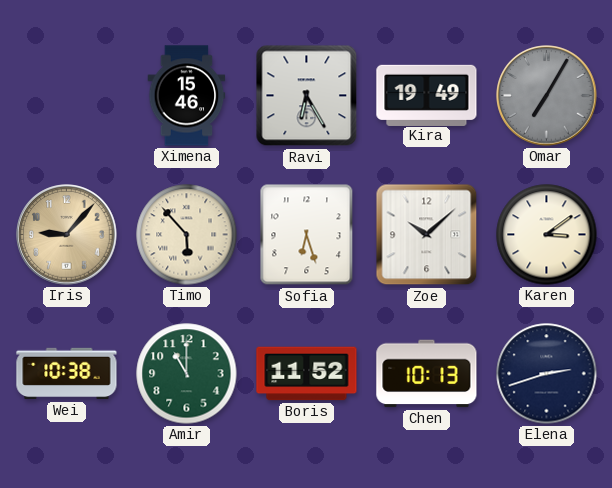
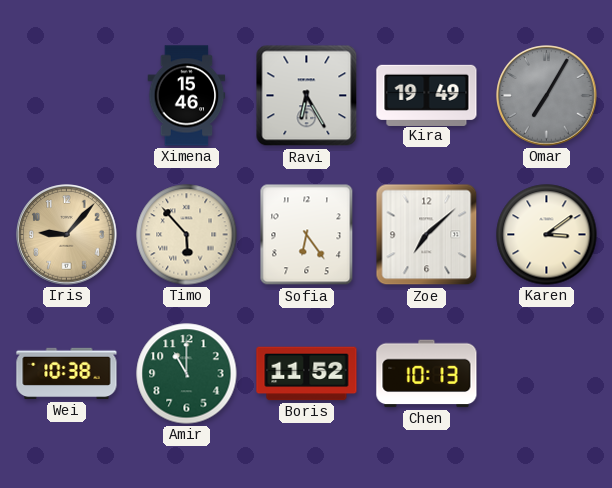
Sofia: 6:27 -> 6:24 (307, 235)
Zoe: 10:08 -> 7:08 (427, 235)
Elena: 2:42 -> none (547, 374)
